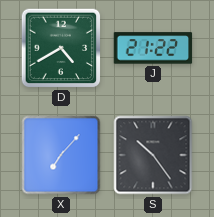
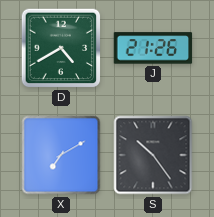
J: 21:22 -> 21:26 (153, 48)
X: 7:07 -> 7:10 (61, 155)
